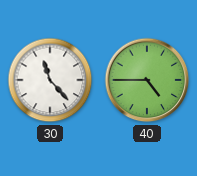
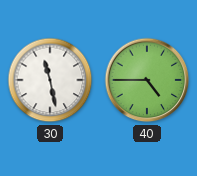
30: 11:23 -> 11:28 (50, 80)
